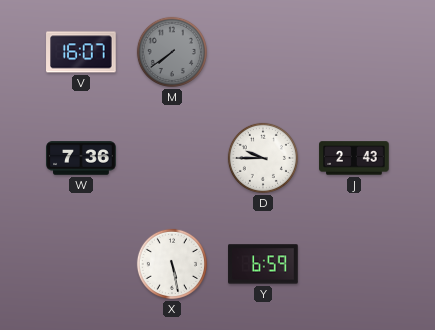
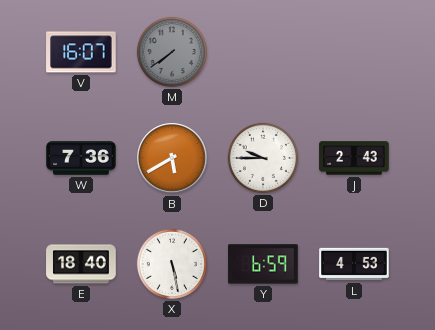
B: none -> 5:40 (172, 158)
E: none -> 18:40 (81, 264)
L: none -> 4:53 (354, 264)
